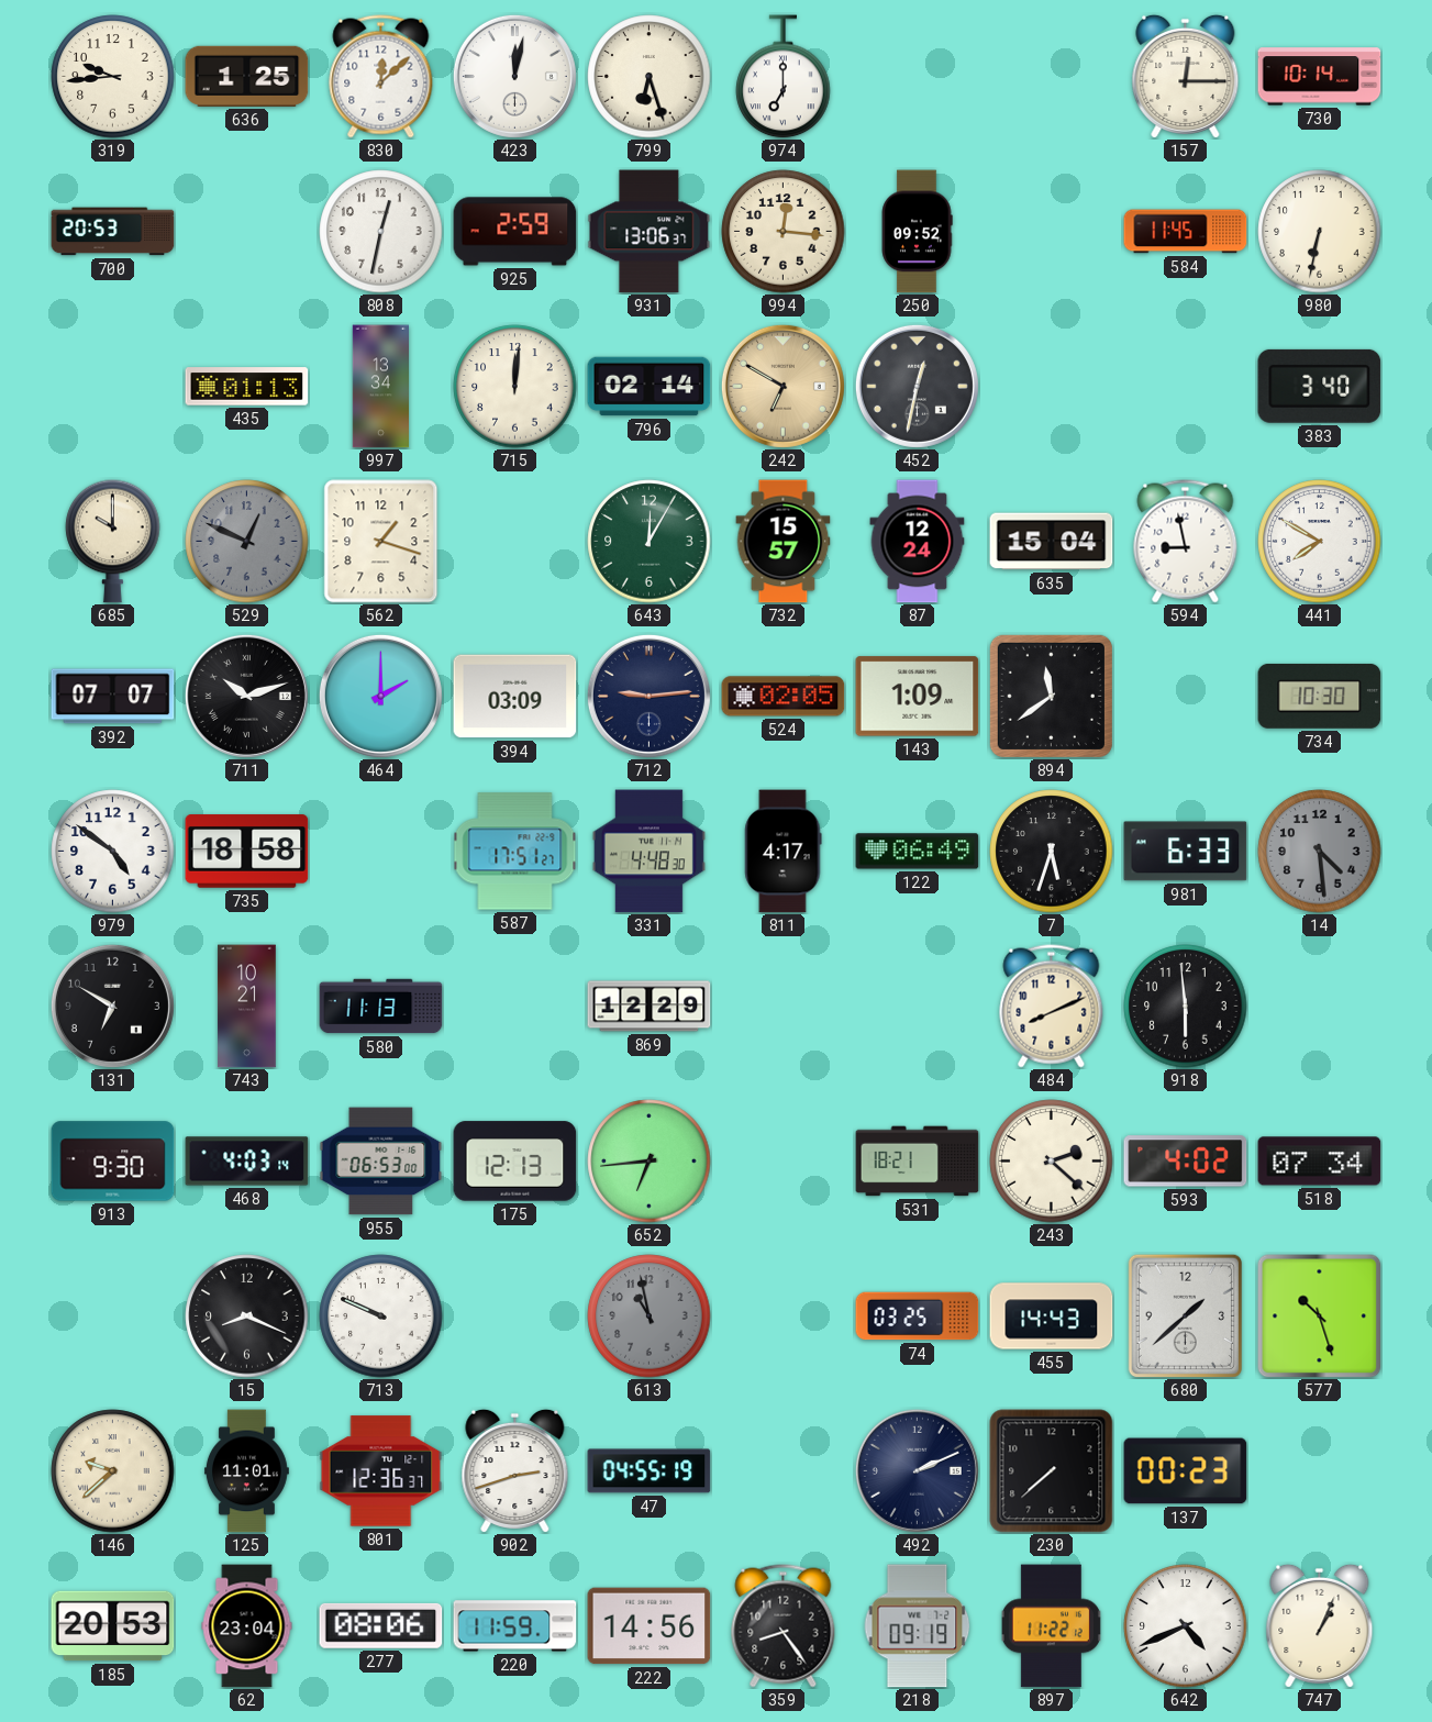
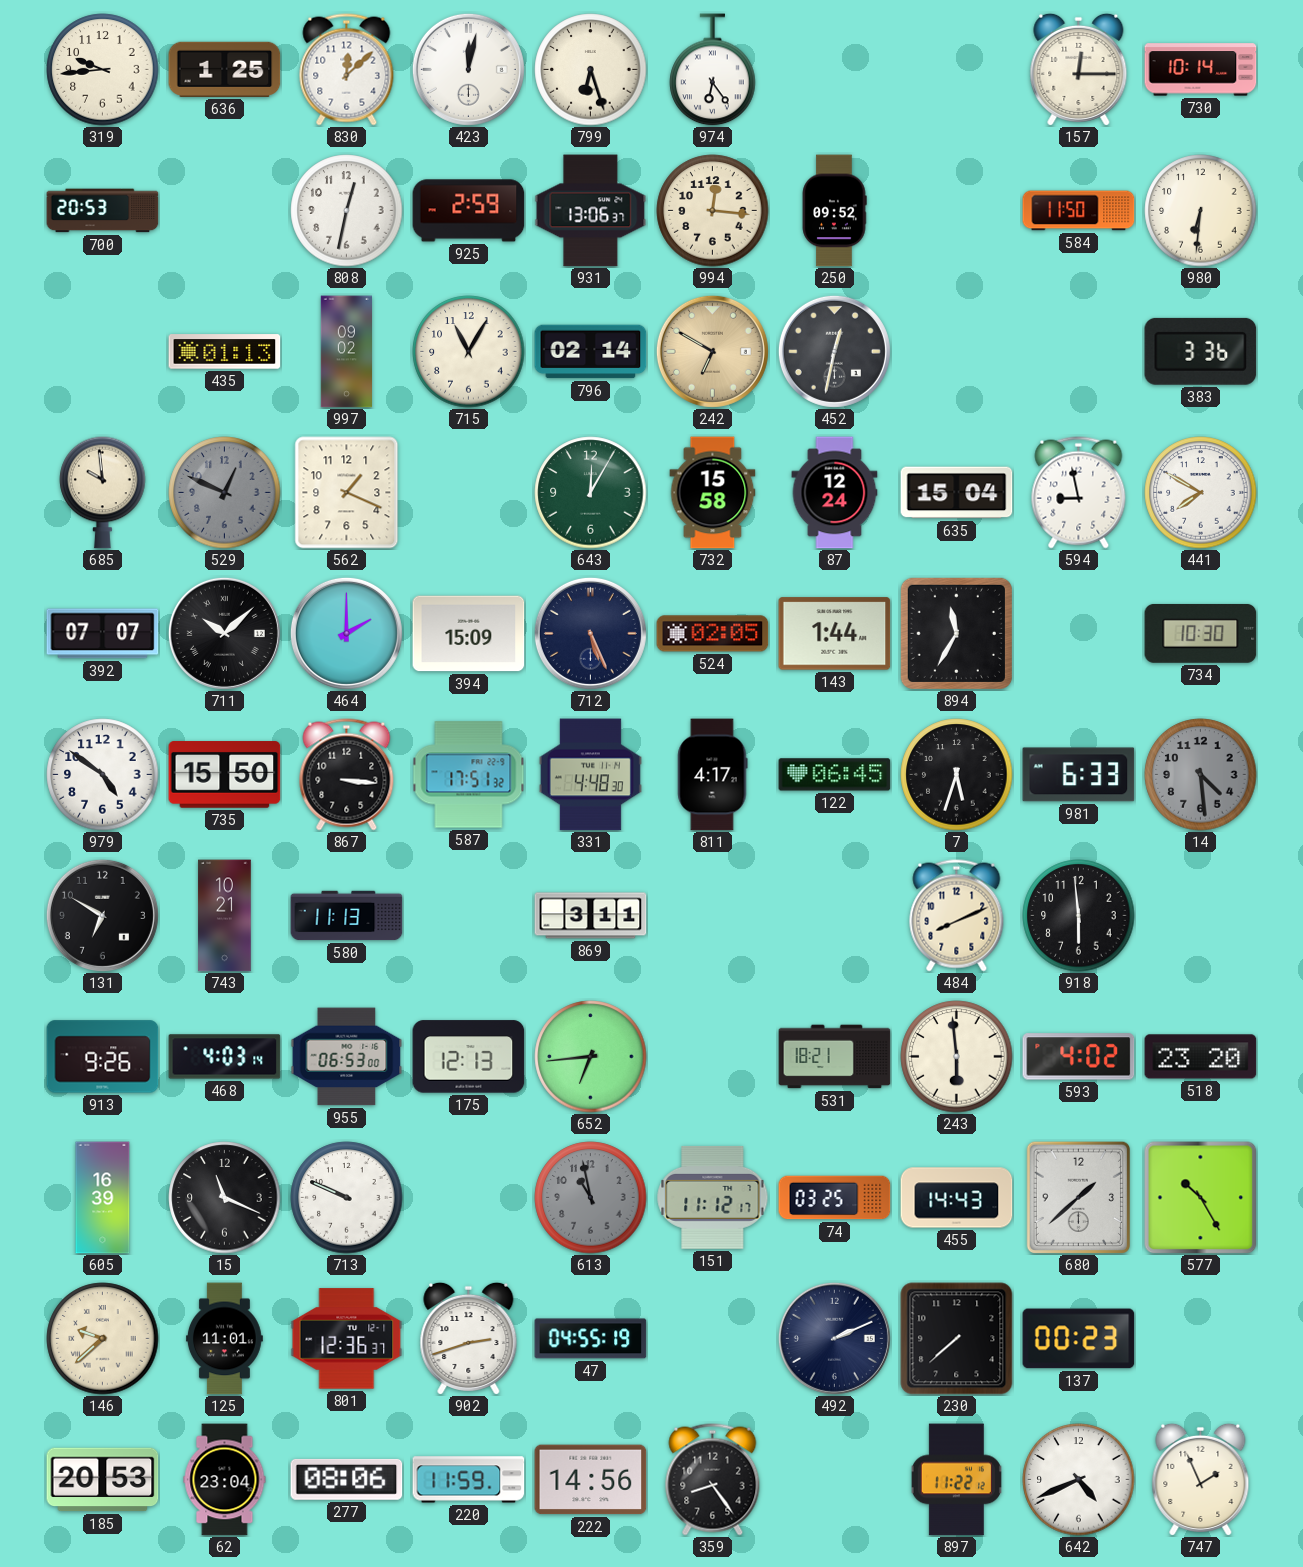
974: 7:00 -> 6:24 (713, 70)
584: 11:45 -> 11:50 (1079, 211)
980: 6:32 -> 6:31 (1201, 211)
997: 13:34 -> 09:02 (346, 352)
715: 12:01 -> 11:05 (469, 352)
383: 3:40 -> 3:36 (1201, 351)
685: 10:00 -> 9:59 (103, 492)
562: 1:18 -> 1:19 (347, 493)
732: 15:57 -> 15:58 (713, 493)
711: 10:12 -> 10:08 (224, 633)
394: 03:09 -> 15:09 (469, 634)
712: 9:14 -> 5:26 (590, 633)
143: 1:09 -> 1:44 (835, 634)
894: 11:39 -> 11:35 (956, 633)
735: 18:58 -> 15:50 (225, 775)
867: none -> 3:16 (347, 775)
587: 17:51:27 -> 17:51:32 (469, 775)
122: 06:49 -> 06:45 (835, 775)
869: 12:29 -> 3:11 (591, 916)
913: 9:30 -> 9:26 (103, 1057)
243: 2:22 -> 5:59 (957, 1057)
518: 07:34 -> 23:20 (1201, 1057)
605: none -> 16:39 (103, 1198)
15: 8:19 -> 11:19 (225, 1198)
151: none -> 11:12 (713, 1197)
577: 10:27 -> 10:25 (1201, 1198)
218: 09:19 -> none (918, 1626)
747: 1:04 -> 1:56 (1201, 1479)
